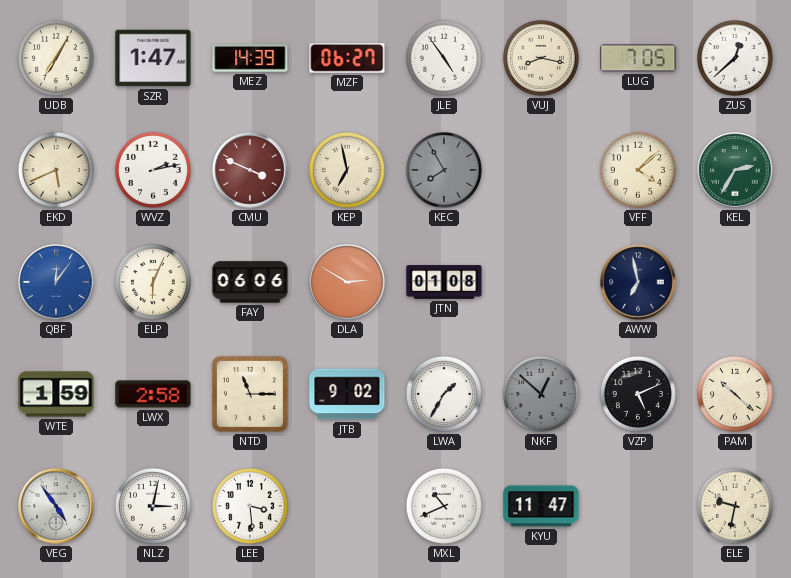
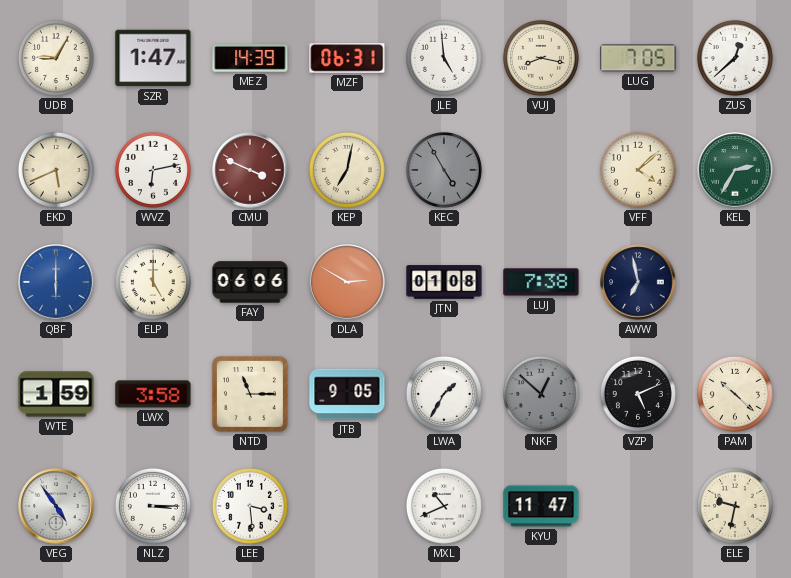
UDB: 7:05 -> 9:05 (56, 58)
MZF: 06:27 -> 06:31 (347, 58)
JLE: 4:54 -> 4:59 (444, 58)
WVZ: 2:13 -> 6:13 (153, 170)
KEP: 6:58 -> 7:02 (347, 170)
KEC: 7:55 -> 4:55 (444, 170)
QBF: 12:06 -> 6:00 (56, 282)
ELP: 6:04 -> 5:00 (153, 282)
LUJ: none -> 7:38 (541, 282)
LWX: 2:58 -> 3:58 (153, 394)
JTB: 9:02 -> 9:05 (347, 394)
NLZ: 3:02 -> 3:15 (153, 506)
